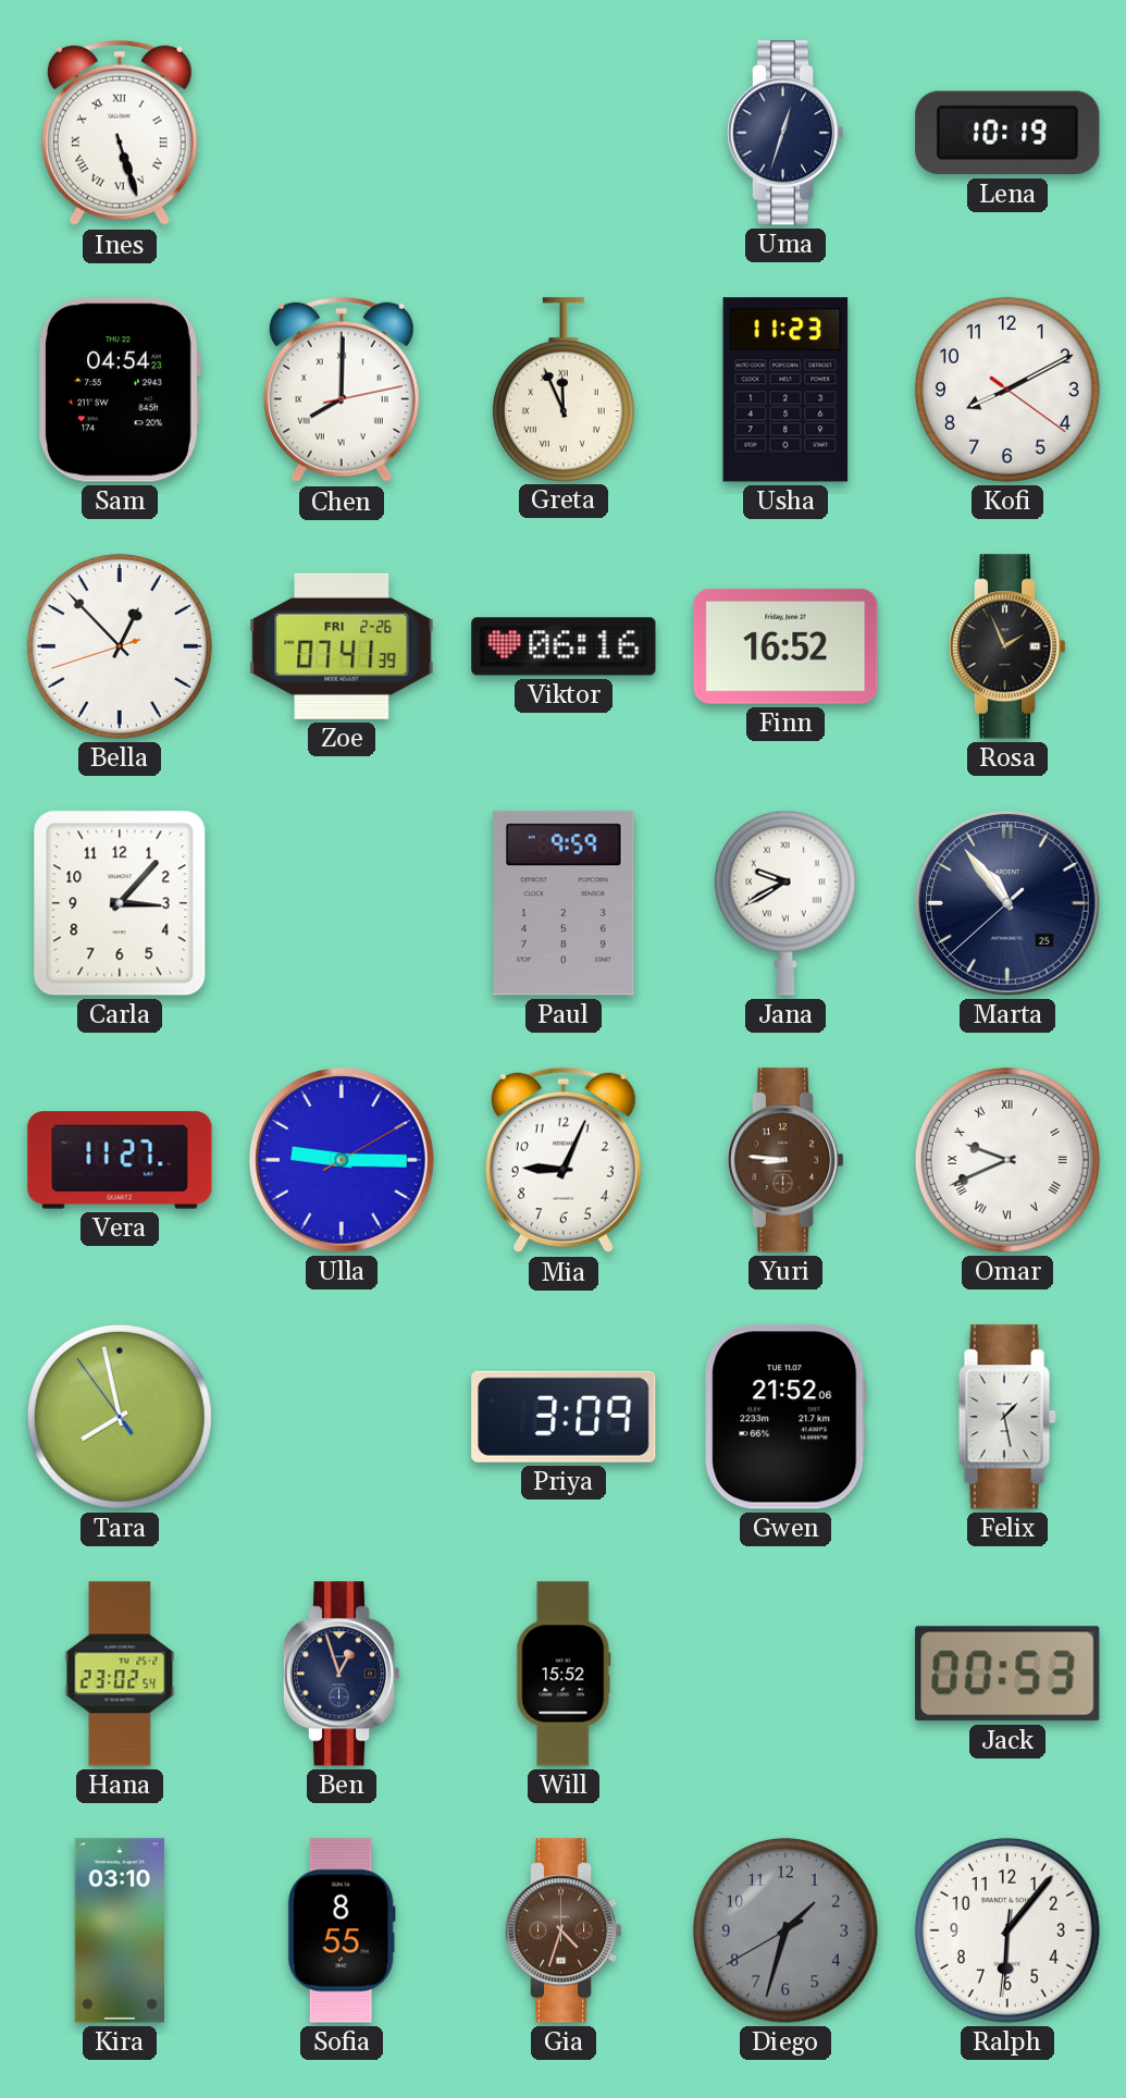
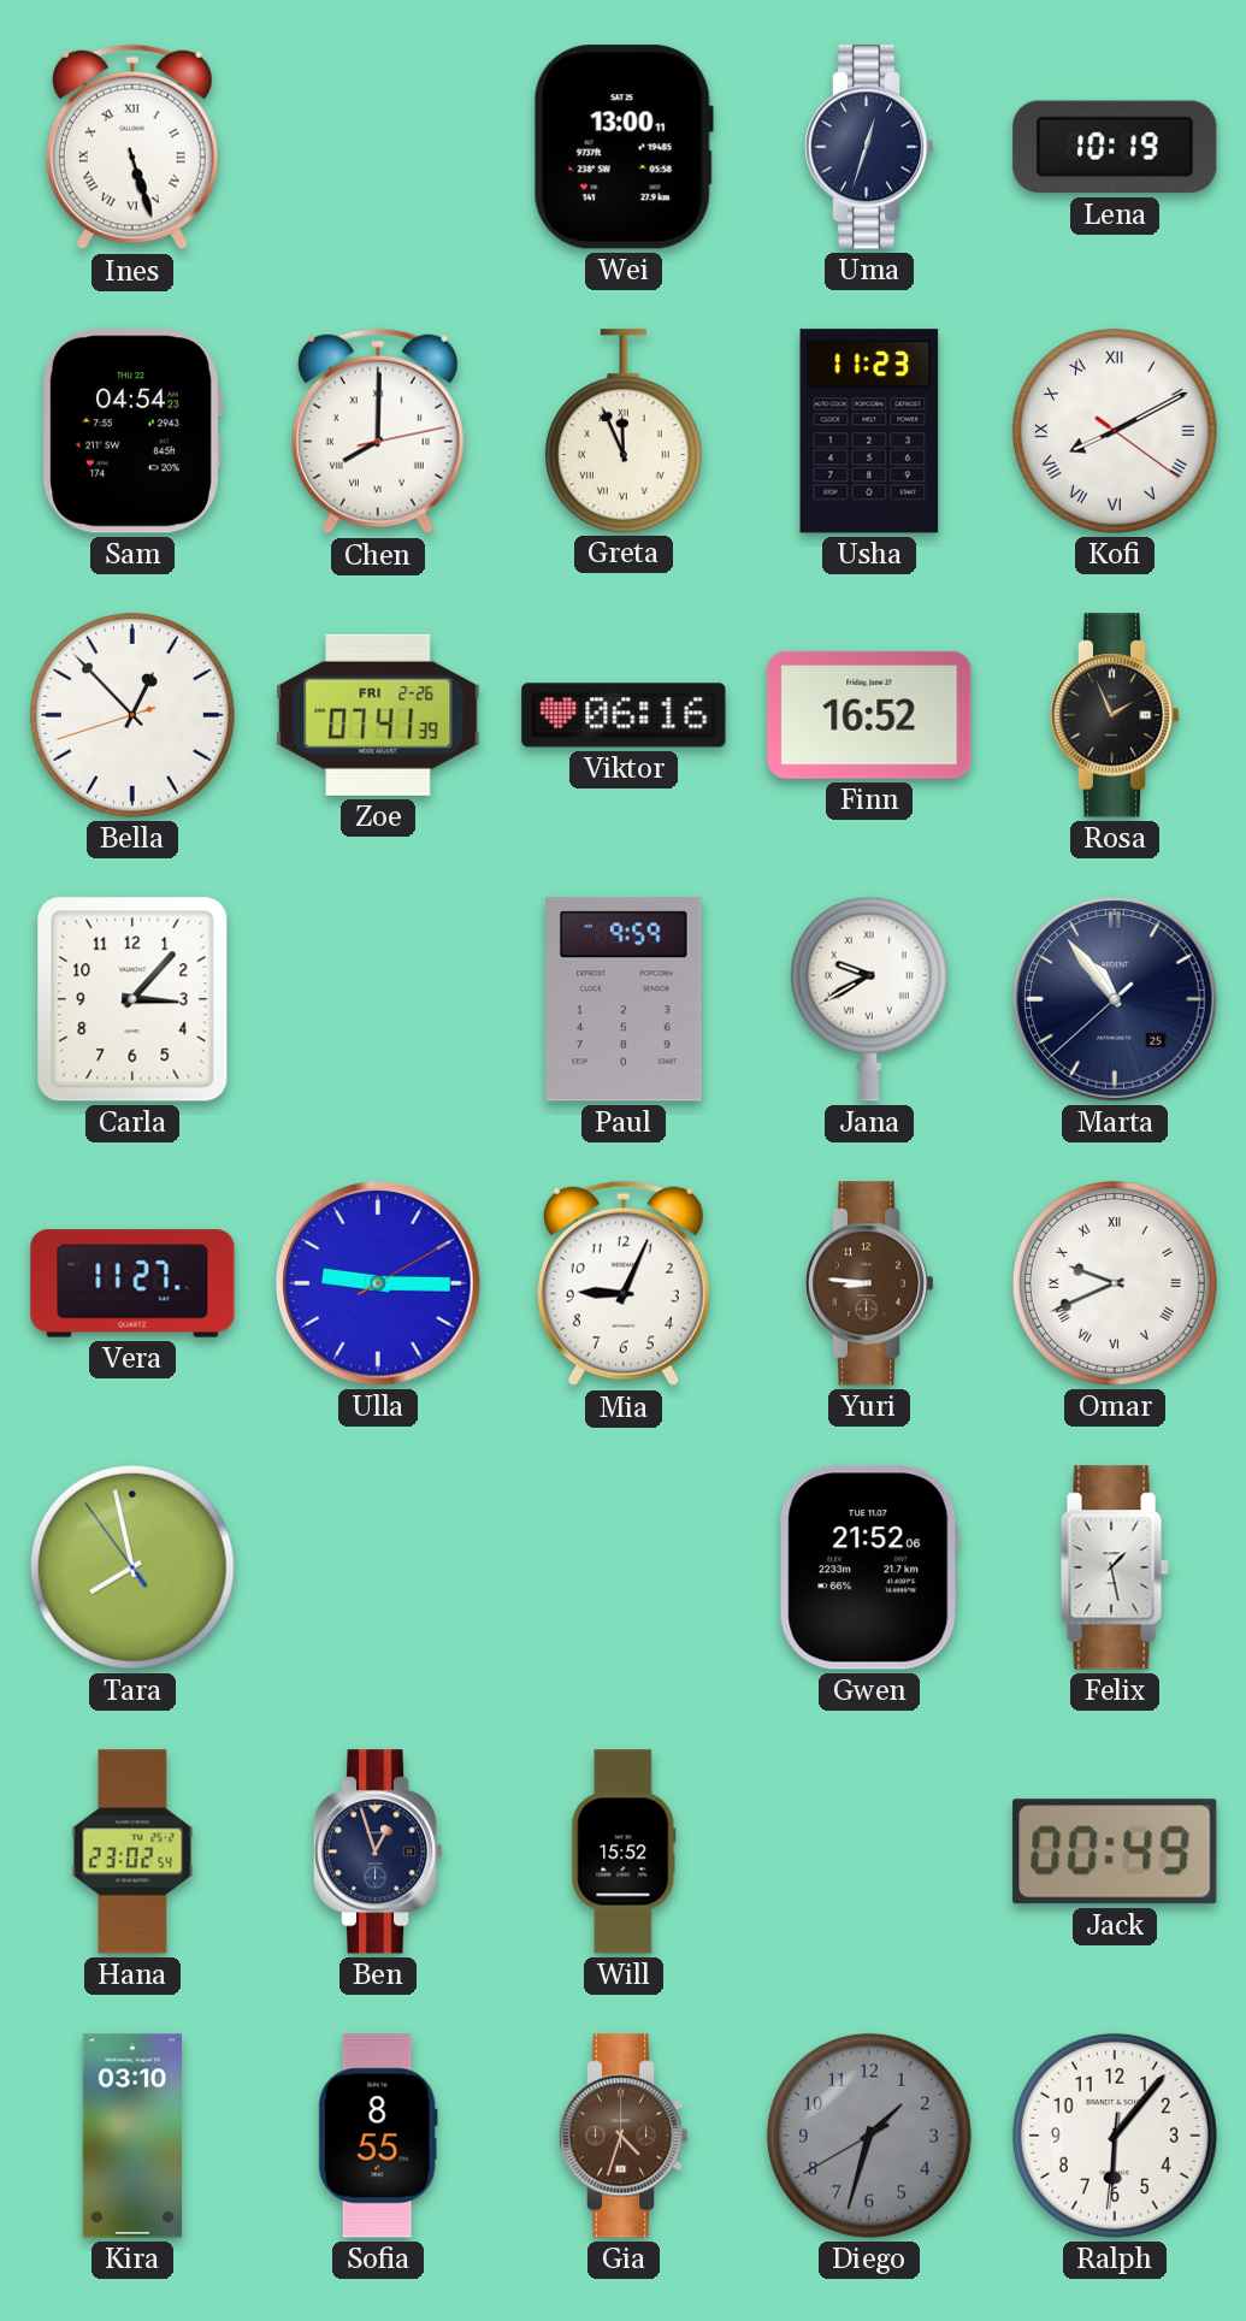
Wei: none -> 13:00 (624, 147)
Kofi numerals: Arabic -> Roman (1115, 431)
Priya: 3:09 -> none (564, 1417)
Jack: 00:53 -> 00:49 (1115, 1852)
